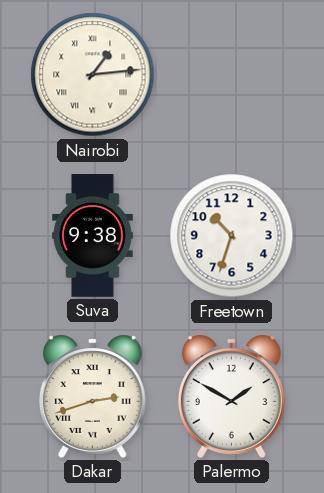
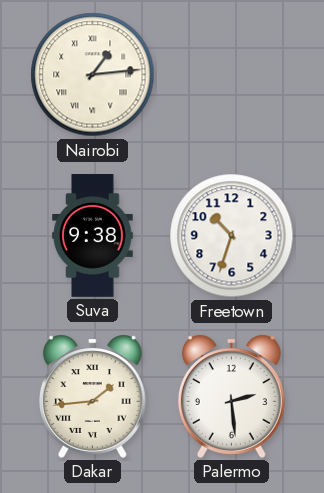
Dakar: 2:42 -> 1:44 (92, 396)
Palermo: 1:50 -> 2:29 (231, 396)
